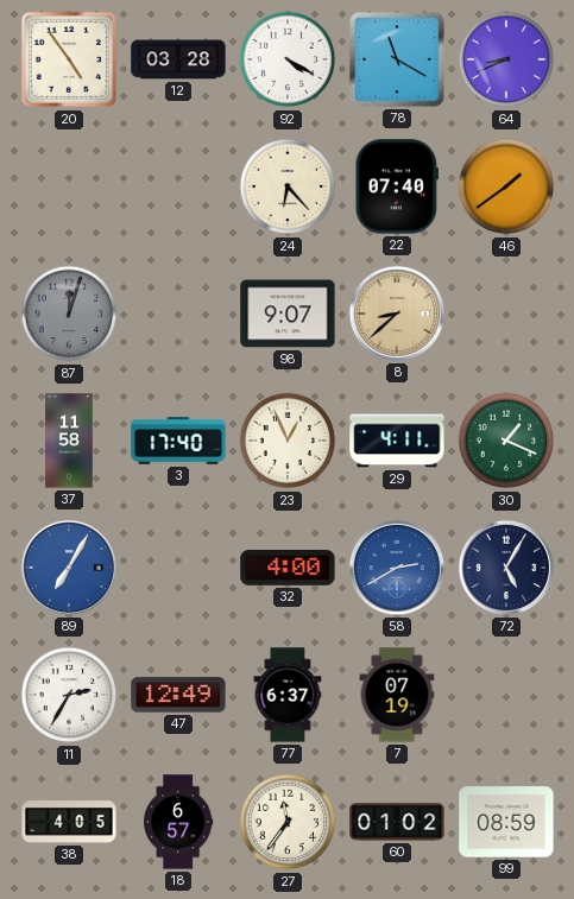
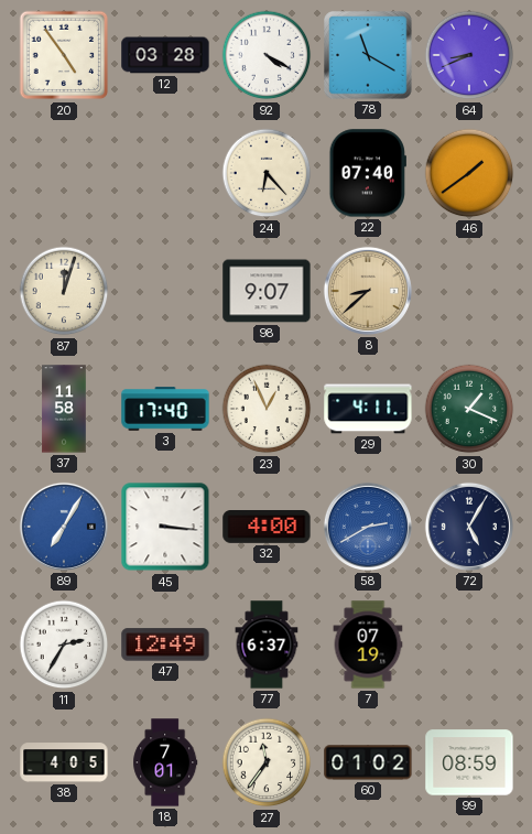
87 dial: grey -> cream (64, 291)
45: none -> 3:16 (165, 527)
18: 6:57 -> 7:01 (165, 762)
